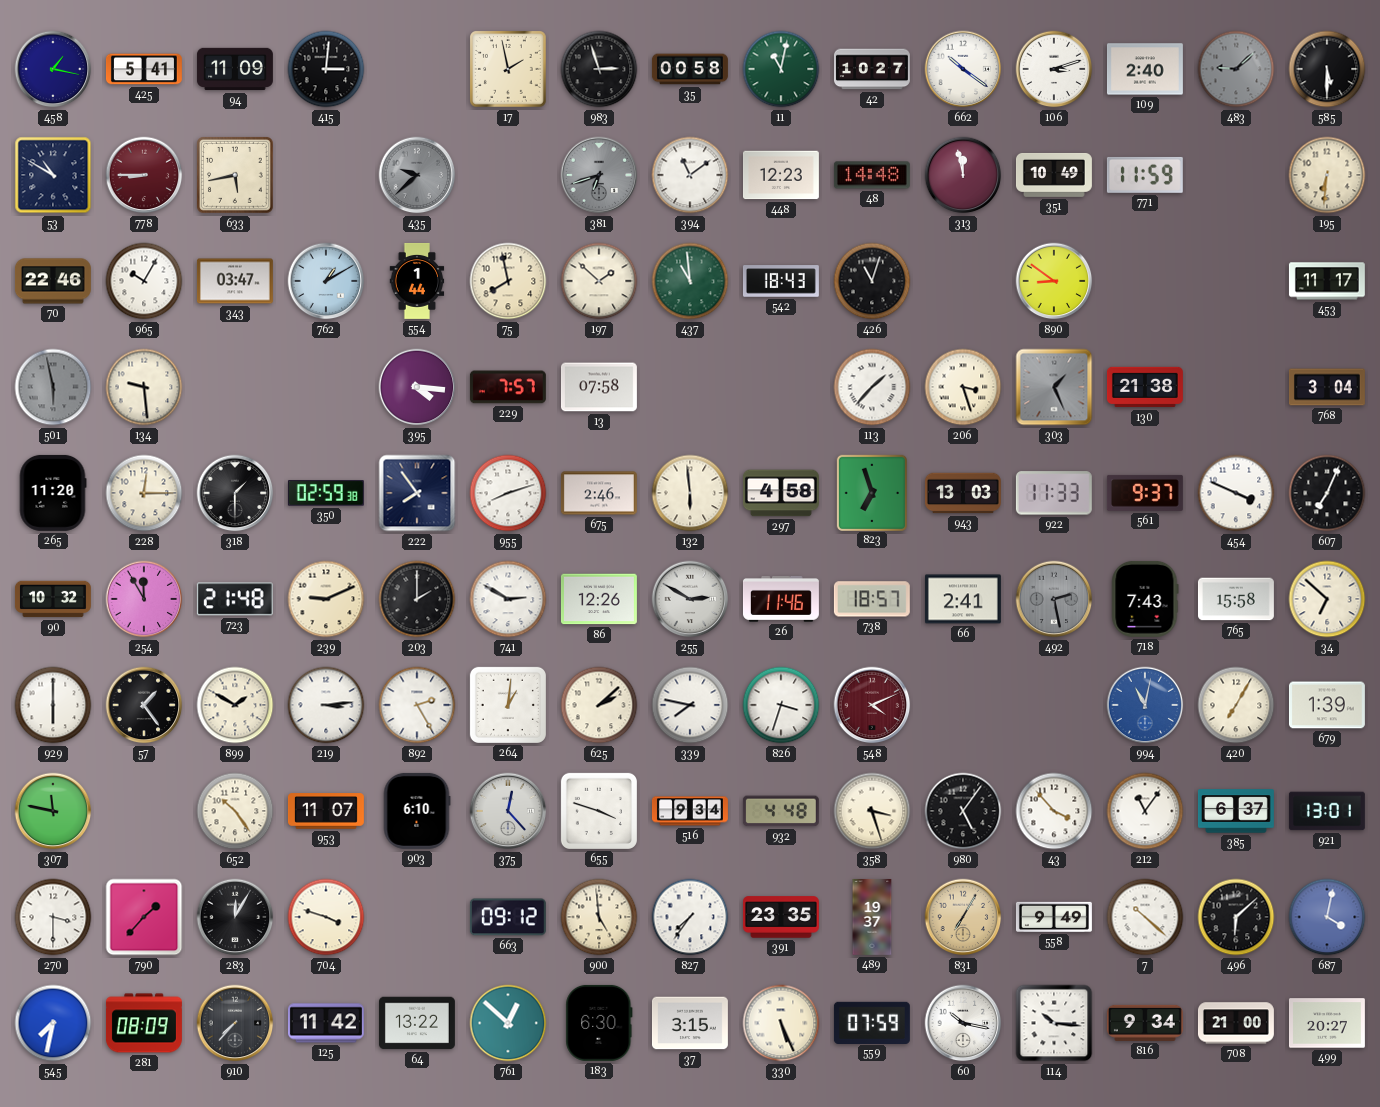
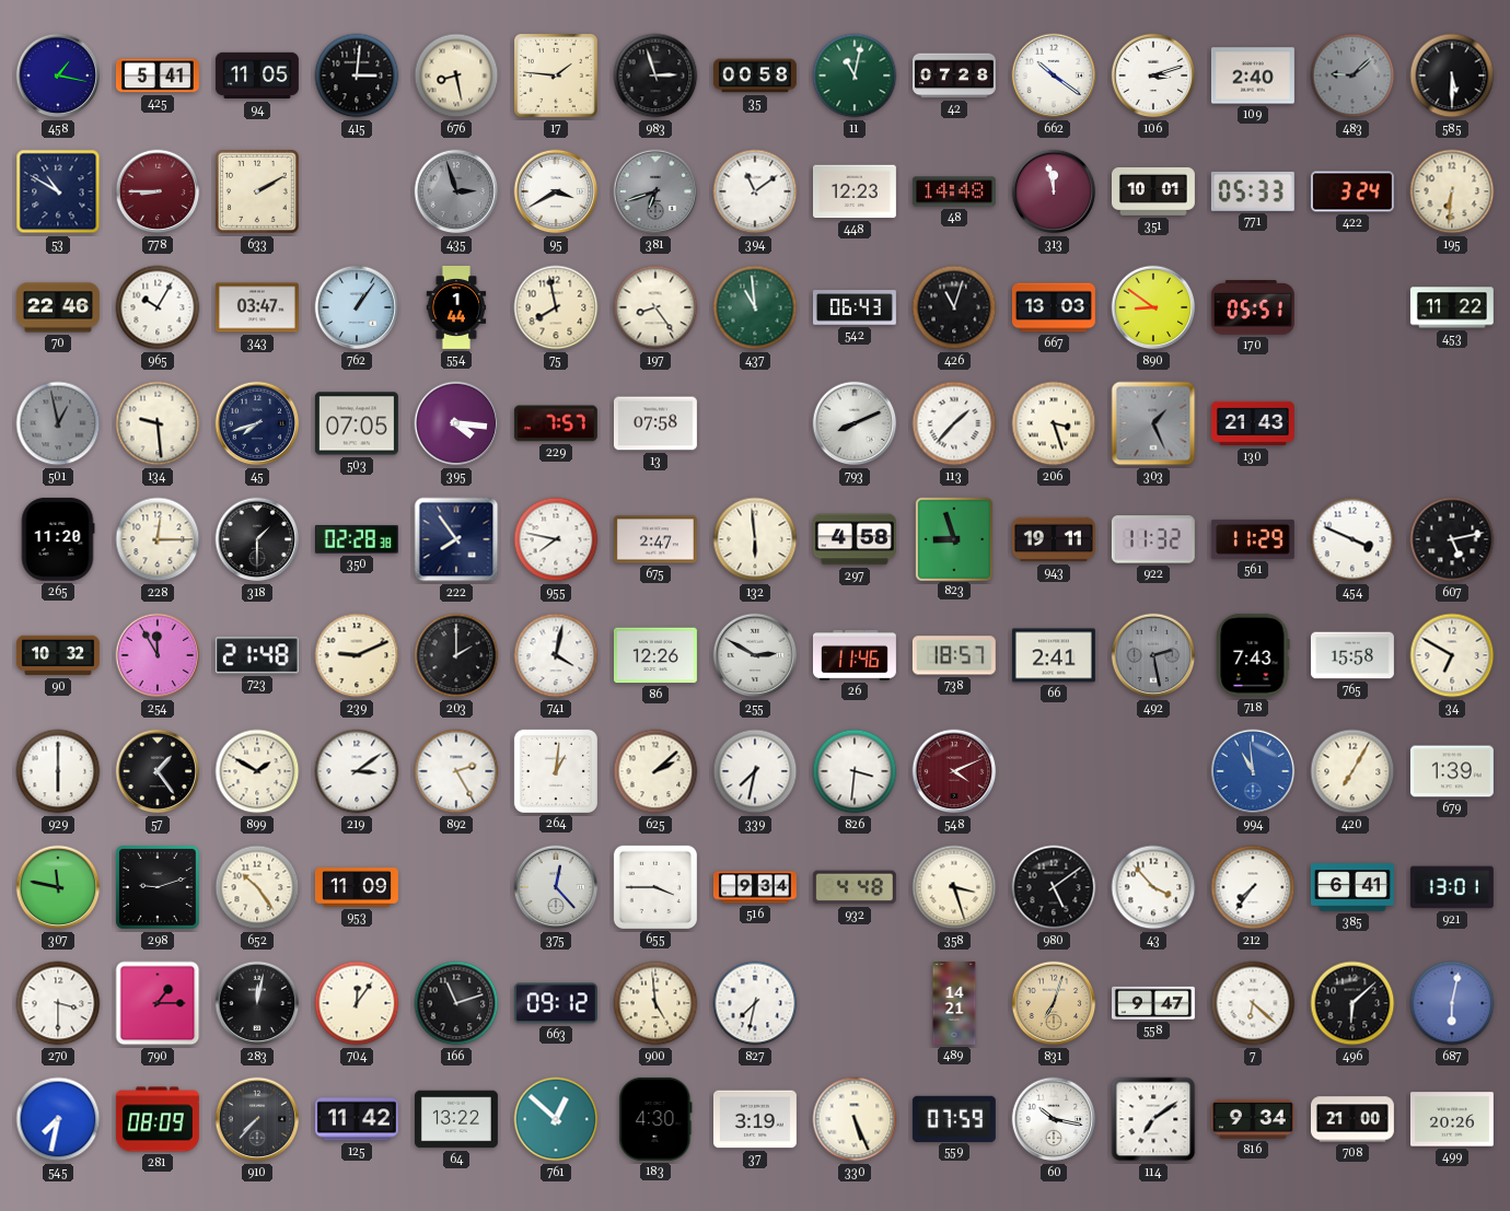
94: 11:09 -> 11:05 (257, 75)
676: none -> 8:28 (456, 75)
17: 1:58 -> 1:46 (557, 77)
42: 10:27 -> 07:28 (954, 75)
633: 5:43 -> 2:10 (258, 193)
435: 9:38 -> 2:57 (456, 191)
95: none -> 3:40 (556, 191)
351: 10:49 -> 10:01 (1153, 191)
771: 11:59 -> 05:33 (1253, 191)
422: none -> 3:24 (1352, 191)
762: 1:10 -> 1:06 (357, 307)
197: 1:52 -> 8:24 (655, 307)
542: 18:43 -> 06:43 (855, 307)
667: none -> 13:03 (1054, 307)
170: none -> 05:51 (1253, 308)
453: 11:17 -> 11:22 (1452, 307)
501: 5:58 -> 12:58 (58, 423)
45: none -> 7:42 (257, 423)
503: none -> 07:05 (357, 423)
793: none -> 8:11 (855, 423)
130: 21:38 -> 21:43 (1253, 423)
768: 3:04 -> none (1327, 387)
350: 02:59 -> 02:28 (357, 539)
955: 8:12 -> 7:47 (556, 539)
675: 2:46 -> 2:47 (655, 539)
823: 6:57 -> 8:57 (954, 538)
943: 13:03 -> 19:11 (1054, 539)
922: 11:33 -> 11:32 (1153, 539)
561: 9:37 -> 11:29 (1253, 539)
607: 7:04 -> 5:13 (1452, 539)
741: 2:50 -> 4:02 (556, 655)
34: 6:52 -> 6:50 (1452, 655)
219: 3:14 -> 3:09 (357, 771)
339: 7:47 -> 7:32 (755, 771)
826: 3:33 -> 3:31 (855, 771)
994: 11:02 -> 10:59 (1253, 771)
298: none -> 9:12 (159, 888)
953: 11:07 -> 11:09 (357, 887)
903: 6:10 -> none (417, 811)
655: 3:48 -> 3:45 (655, 887)
980: 5:06 -> 5:09 (1054, 887)
212: 11:06 -> 7:36 (1253, 887)
385: 6:37 -> 6:41 (1352, 887)
790: 1:37 -> 1:15 (158, 1003)
283: 12:05 -> 12:02 (257, 1003)
704: 3:48 -> 12:06 (357, 1003)
166: none -> 11:12 (456, 1003)
827: 7:36 -> 7:32 (755, 1003)
391: 23:35 -> none (781, 917)
489: 19:37 -> 14:21 (954, 1003)
831: 7:05 -> 7:03 (1054, 1003)
558: 9:49 -> 9:47 (1153, 1003)
7: 10:22 -> 6:22 (1253, 1003)
687: 4:02 -> 6:02 (1452, 1003)
183: 6:30 -> 4:30 (655, 1119)
37: 3:15 -> 3:19 (755, 1119)
114: 10:16 -> 7:09 (1153, 1119)
499: 20:27 -> 20:26 (1452, 1119)
